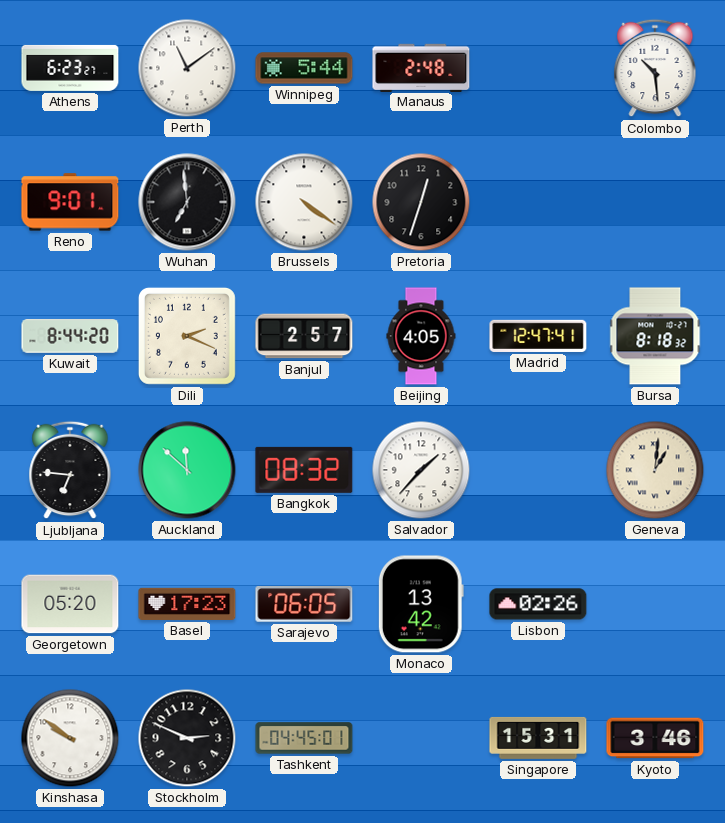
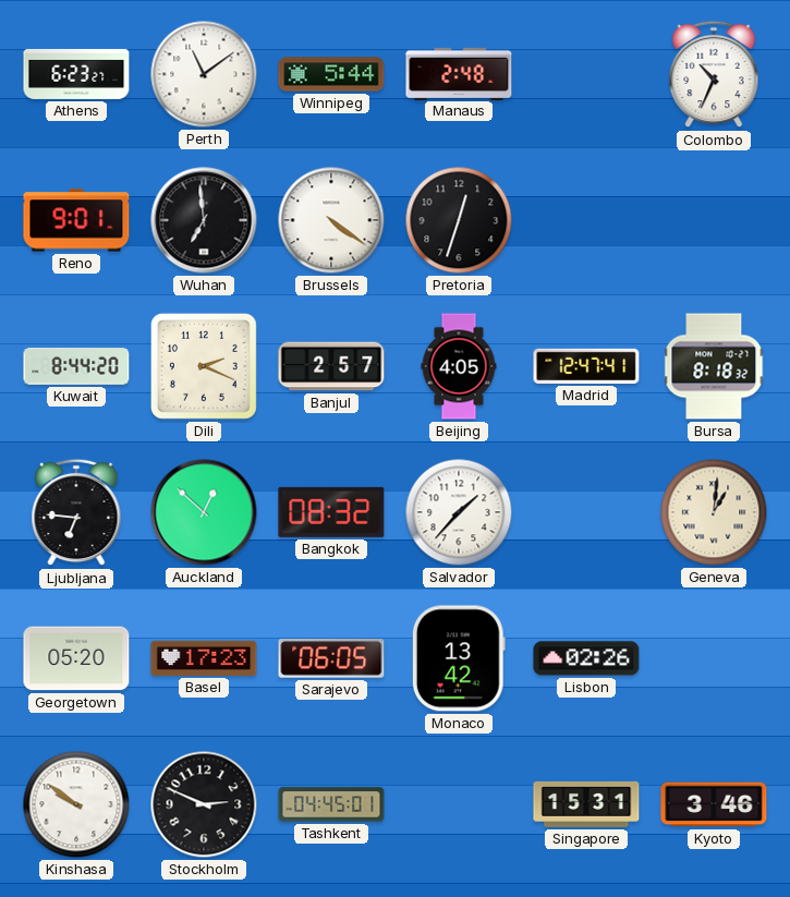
Colombo: 10:29 -> 10:34 (714, 74)
Auckland: 11:52 -> 12:52 (204, 512)
